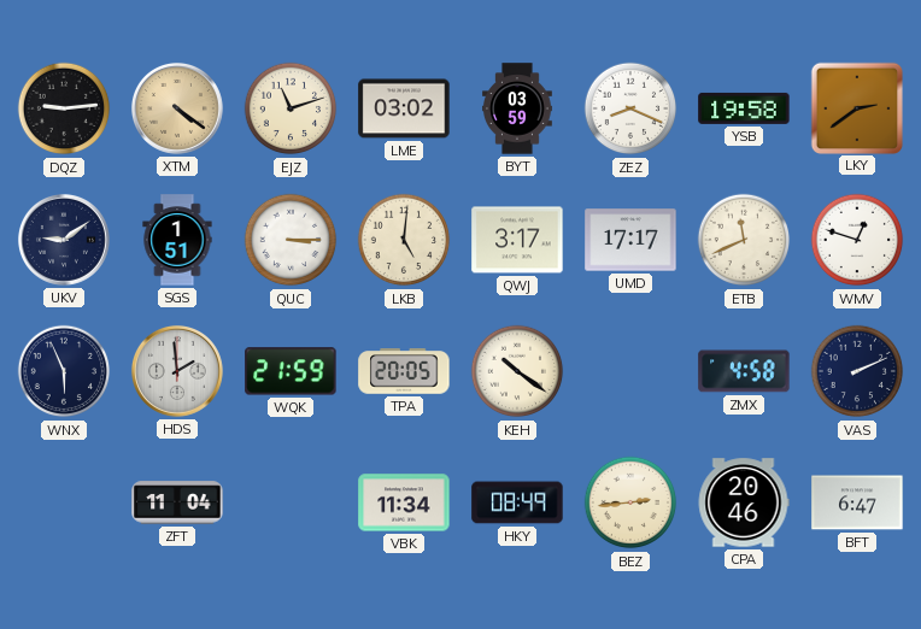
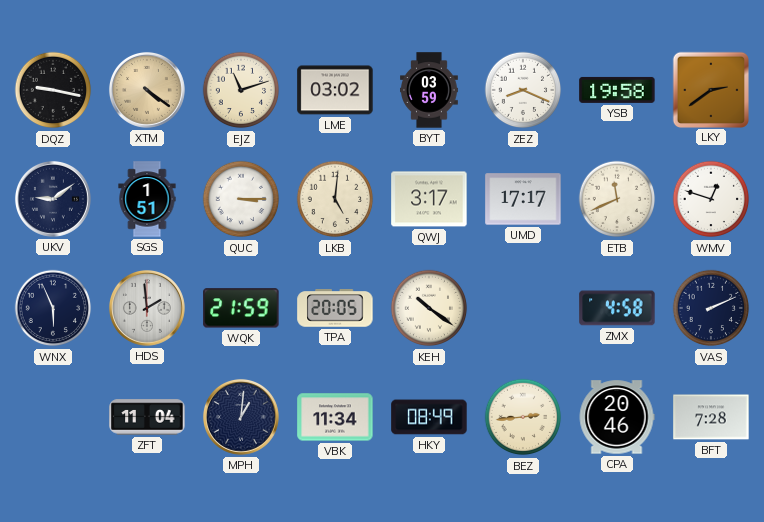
DQZ: 9:14 -> 9:17 (53, 90)
MPH: none -> 1:01 (241, 417)
BFT: 6:47 -> 7:28 (711, 417)
